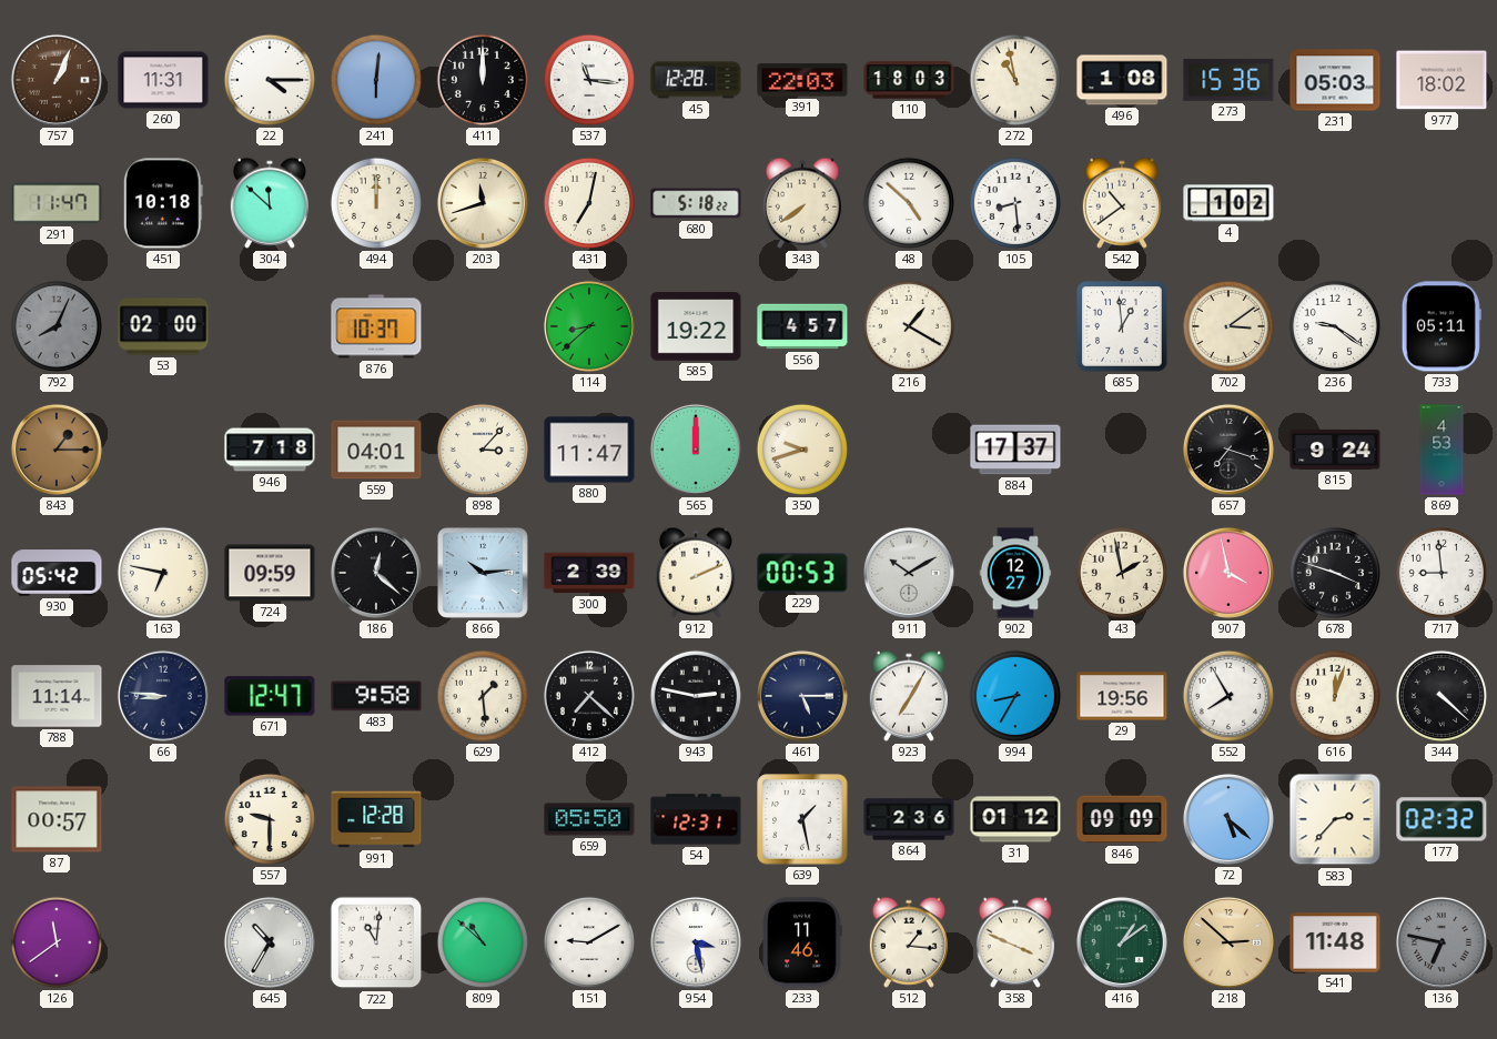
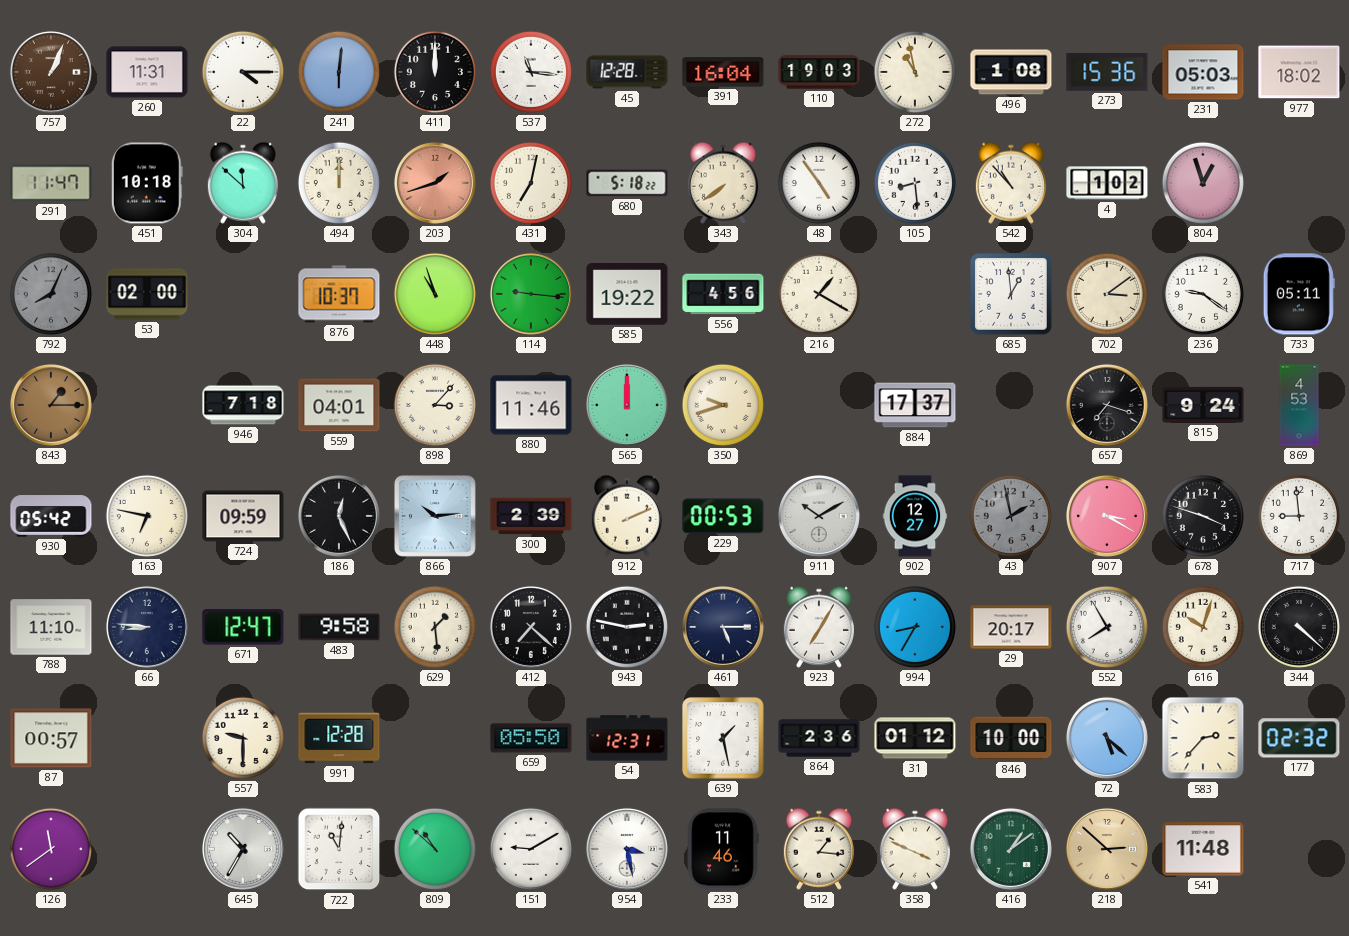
391: 22:03 -> 16:04 (723, 72)
110: 18:03 -> 19:03 (819, 72)
203: 11:42 -> 1:42 (435, 183)
203 dial: cream -> salmon (435, 183)
48: 4:52 -> 4:54 (819, 183)
542: 10:39 -> 10:53 (1011, 183)
804: none -> 12:57 (1203, 183)
448: none -> 10:57 (435, 294)
114: 8:38 -> 9:16 (531, 294)
556: 4:57 -> 4:56 (723, 294)
880: 11:47 -> 11:46 (531, 405)
186: 12:22 -> 12:26 (339, 516)
43 dial: cream -> grey (1011, 516)
907: 3:58 -> 3:20 (1107, 516)
788: 11:14 -> 11:10 (51, 627)
29: 19:56 -> 20:17 (1011, 627)
616: 12:03 -> 10:03 (1203, 627)
846: 09:09 -> 10:00 (1011, 738)
136: 6:47 -> none (1442, 942)
